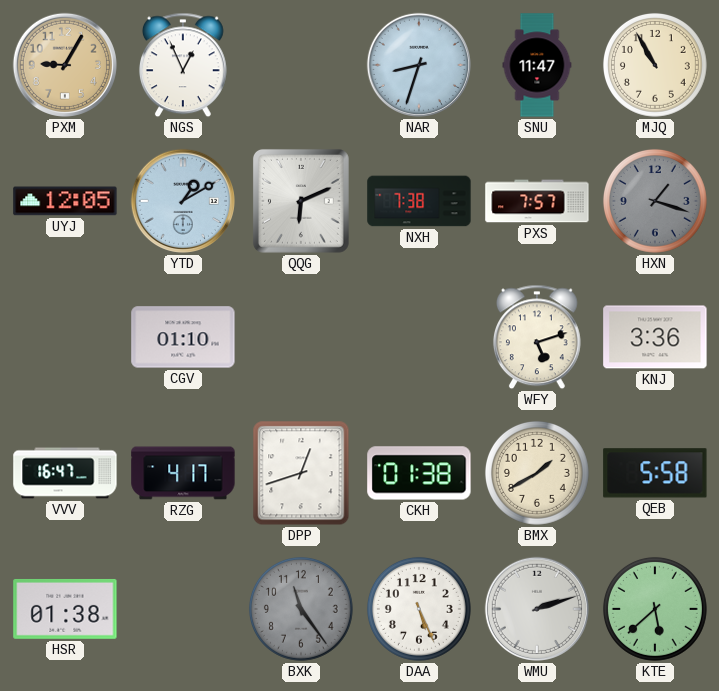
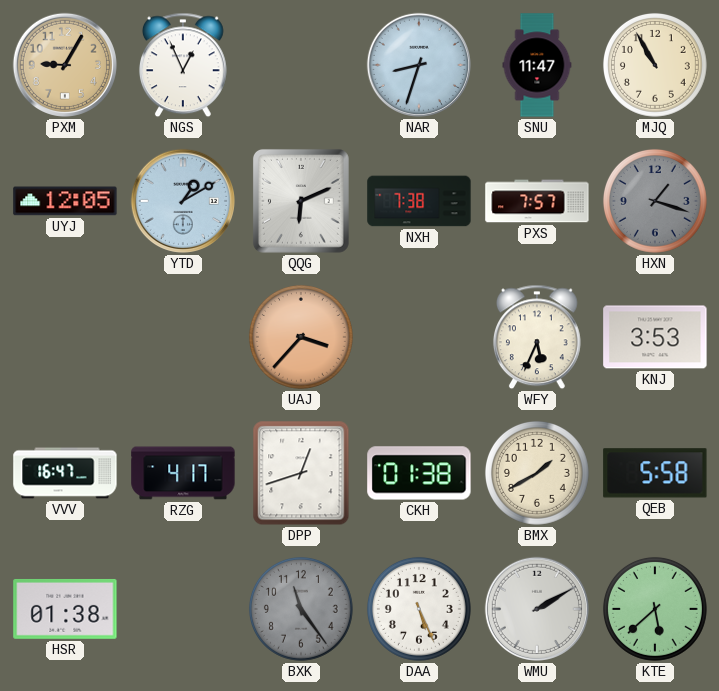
CGV: 01:10 -> none (183, 337)
UAJ: none -> 3:37 (301, 337)
WFY: 5:12 -> 5:34 (537, 337)
KNJ: 3:36 -> 3:53 (655, 337)
WMU: 2:12 -> 2:10 (537, 609)
